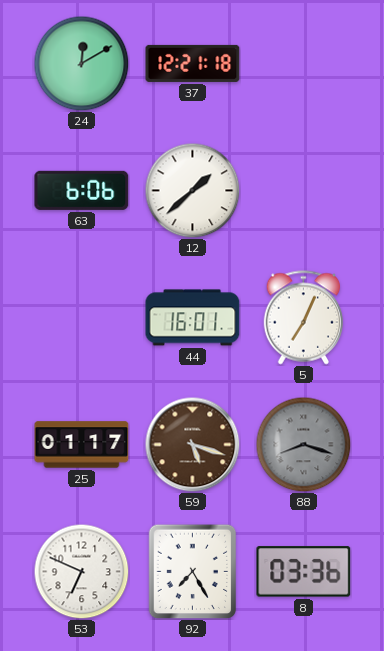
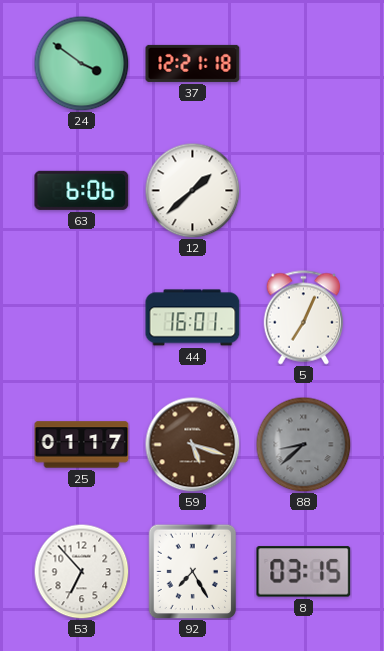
24: 12:10 -> 3:51 (81, 63)
88: 8:18 -> 8:38 (303, 444)
53: 6:49 -> 6:53 (81, 571)
8: 03:36 -> 03:15 (304, 572)
